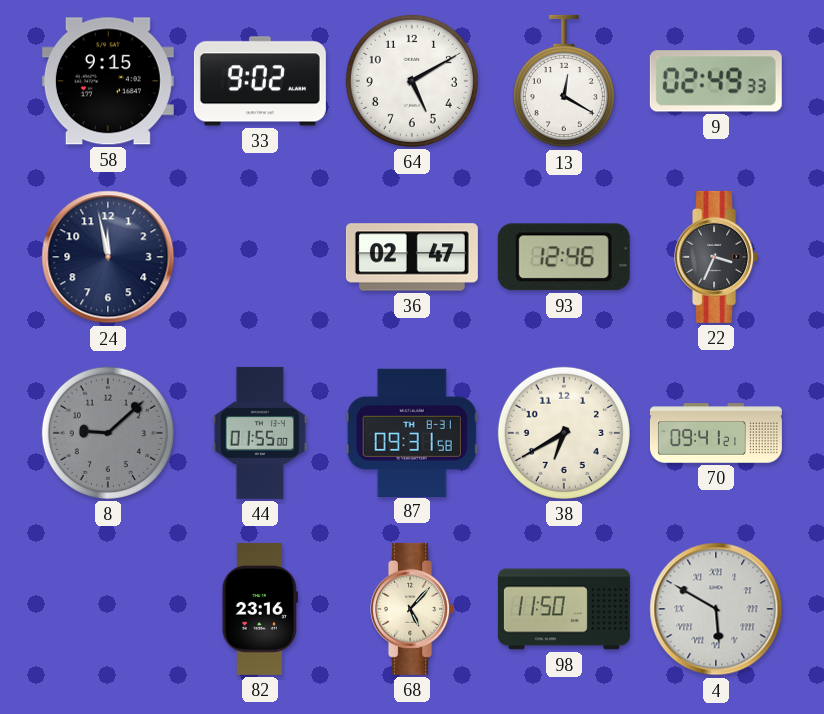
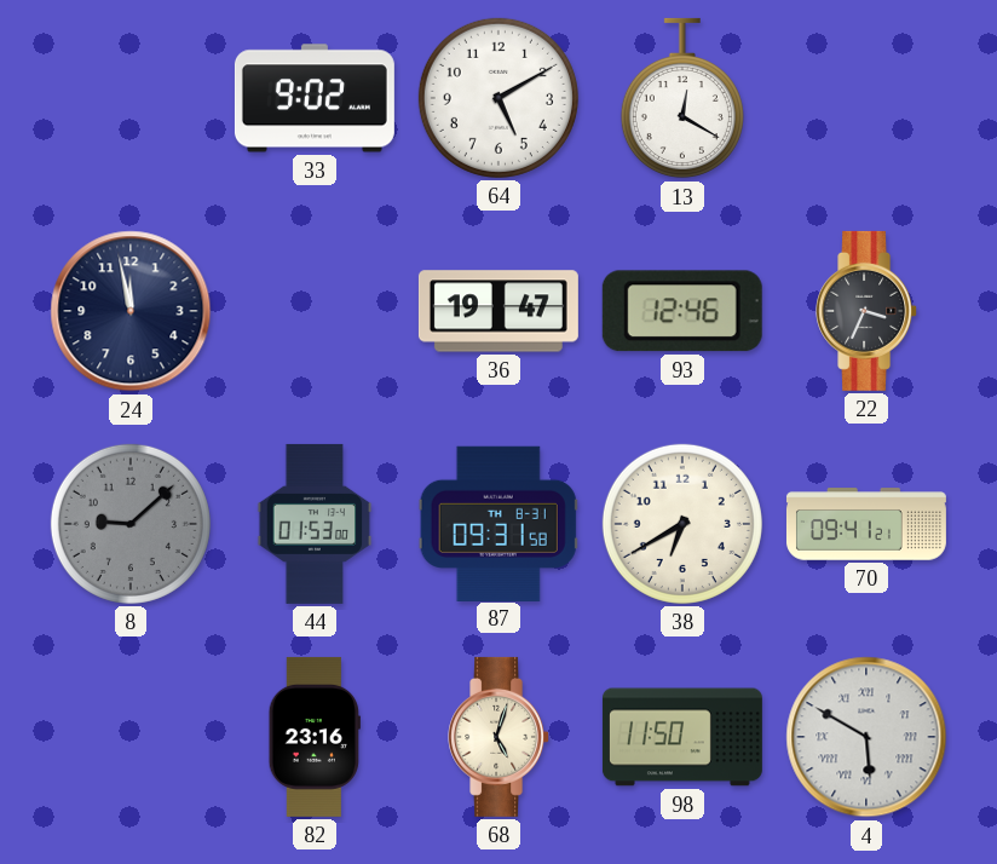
58: 9:15 -> none (108, 81)
9: 02:49 -> none (716, 81)
36: 02:47 -> 19:47 (499, 311)
44: 01:55 -> 01:53 (315, 524)
68: 5:07 -> 5:03 (500, 737)
